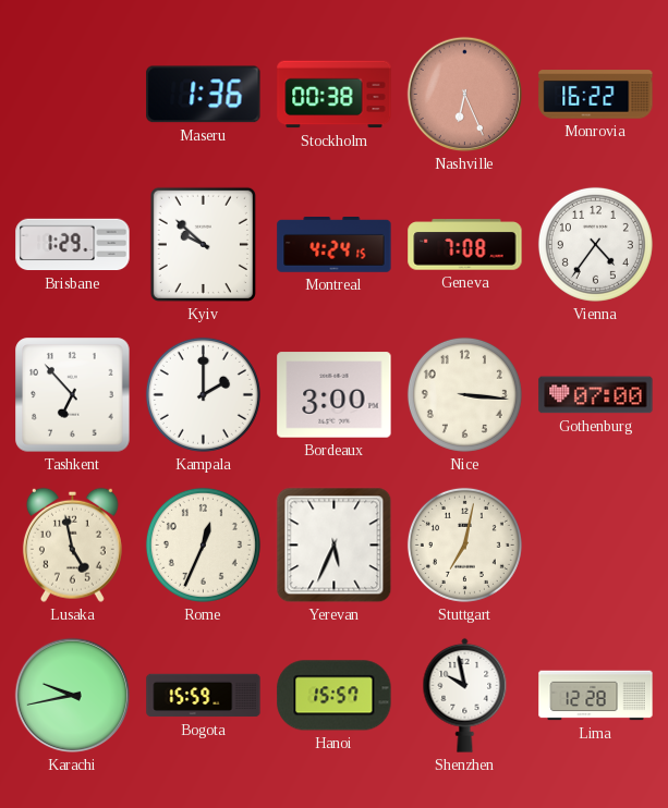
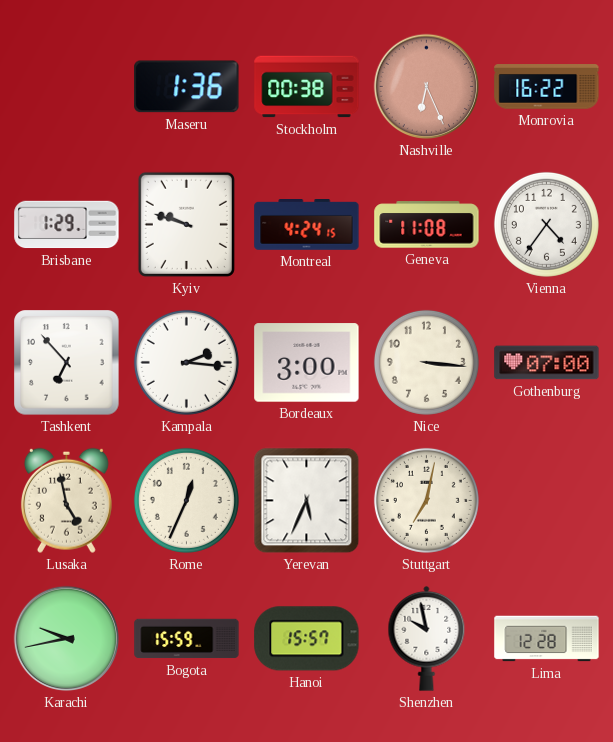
Kyiv: 9:52 -> 9:48 (186, 224)
Geneva: 7:08 -> 11:08 (427, 225)
Kampala: 2:00 -> 2:16 (186, 362)
